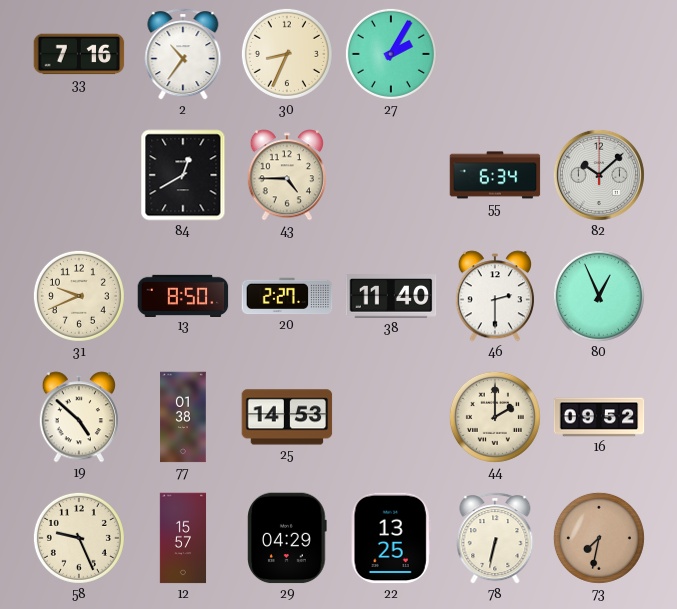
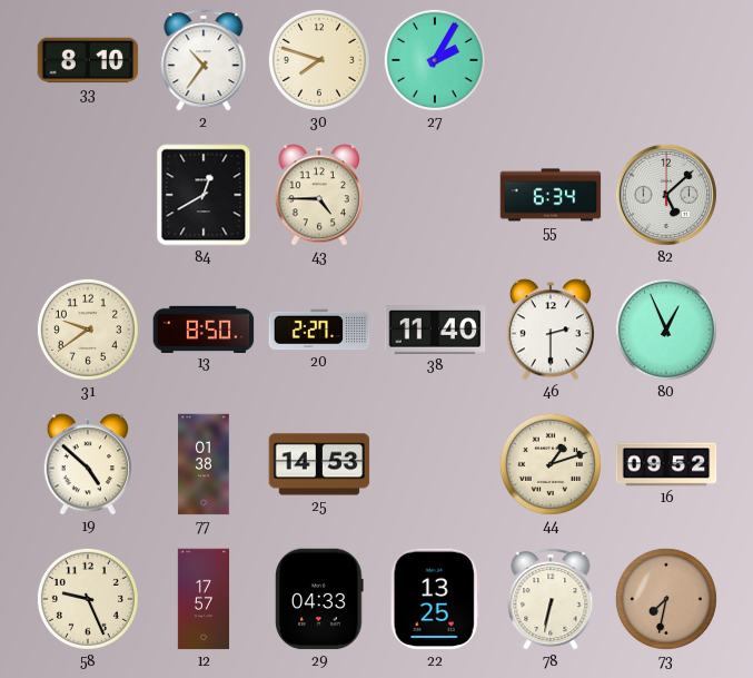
33: 7:16 -> 8:10 (88, 60)
30: 8:34 -> 7:48 (319, 60)
82: 10:08 -> 5:08 (666, 195)
31: 9:41 -> 9:39 (88, 330)
44: 2:00 -> 1:12 (551, 464)
12: 15:57 -> 17:57 (204, 599)
29: 04:29 -> 04:33 (319, 599)
